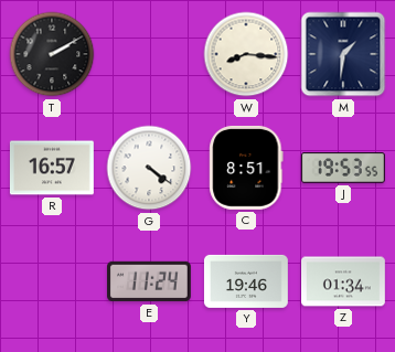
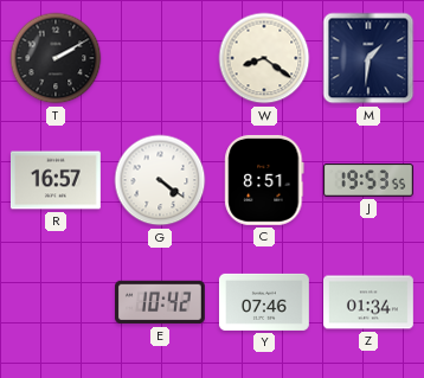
W: 8:16 -> 8:21 (264, 58)
E: 11:24 -> 10:42 (161, 302)
Y: 19:46 -> 07:46 (264, 302)
